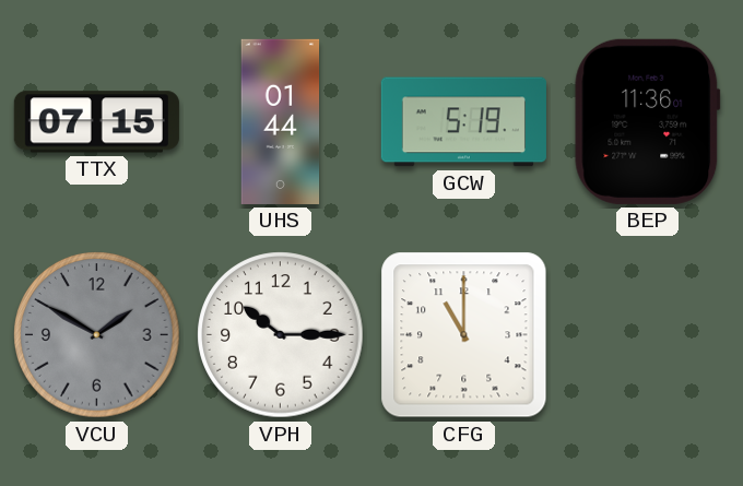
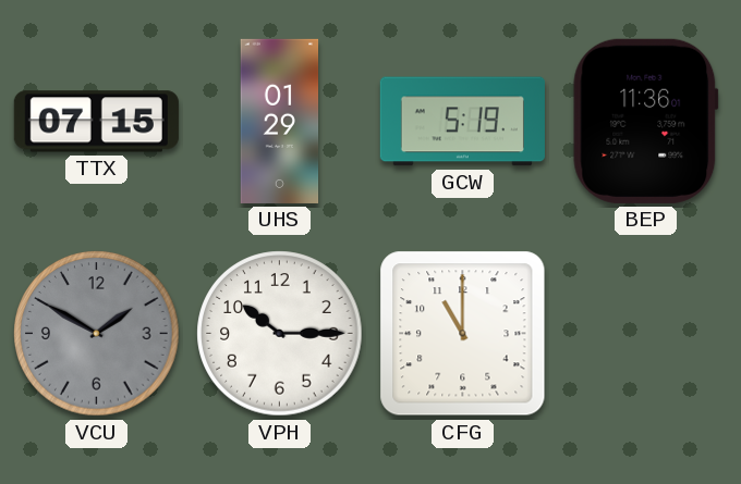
UHS: 01:44 -> 01:29 (280, 121)
